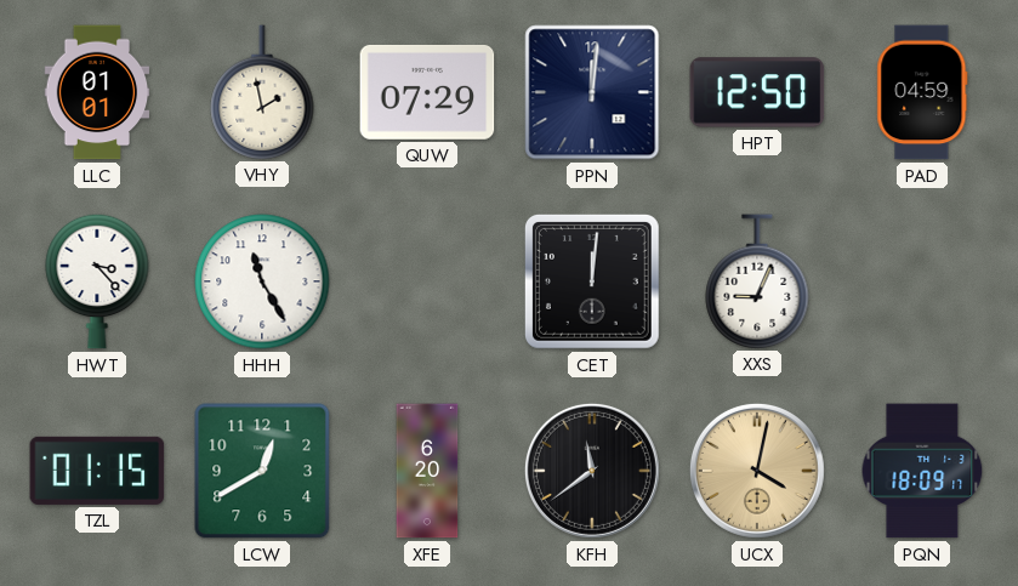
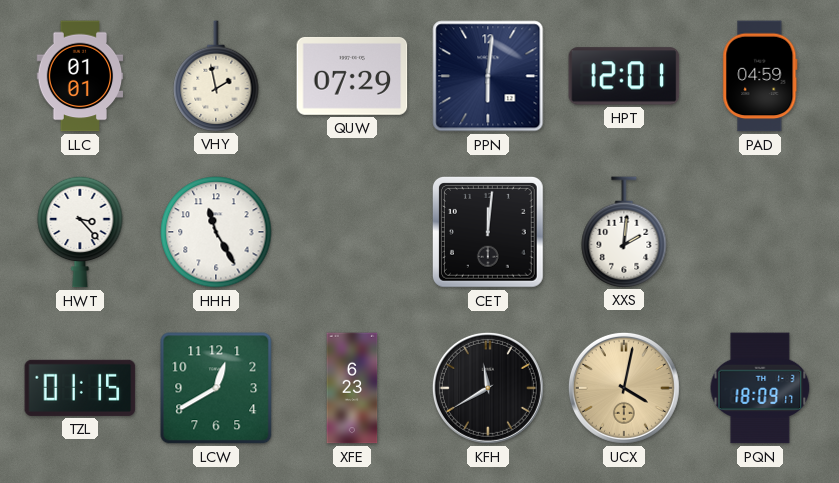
PPN: 12:01 -> 6:01 (488, 76)
HPT: 12:50 -> 12:01 (624, 76)
XXS: 9:04 -> 2:01 (624, 232)
XFE: 6:20 -> 6:23 (352, 388)
KFH: 11:39 -> 11:40 (488, 388)
